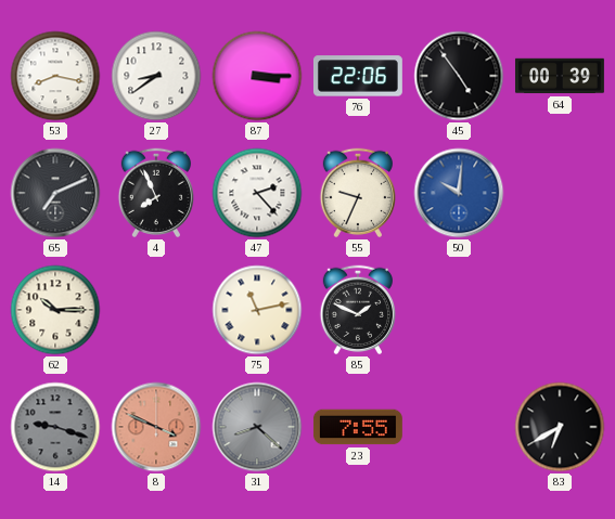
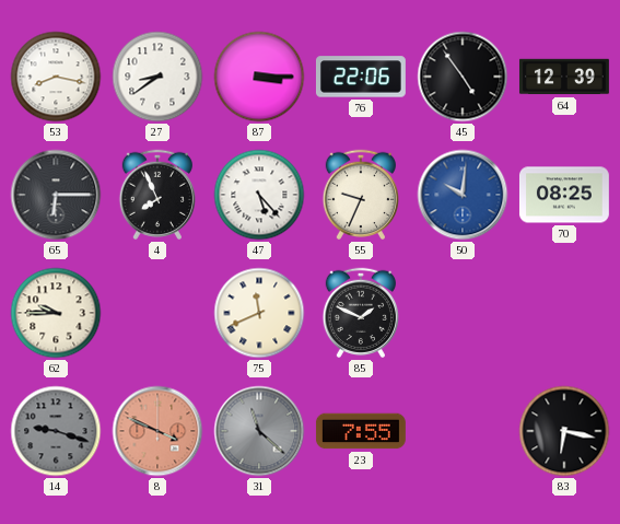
64: 00:39 -> 12:39 (564, 77)
65: 7:11 -> 6:15 (56, 195)
47: 2:23 -> 5:23 (259, 195)
70: none -> 08:25 (564, 195)
62: 10:15 -> 9:45 (56, 313)
75: 11:13 -> 11:41 (259, 313)
31: 8:22 -> 11:22 (259, 431)
83: 6:40 -> 6:17 (564, 431)
